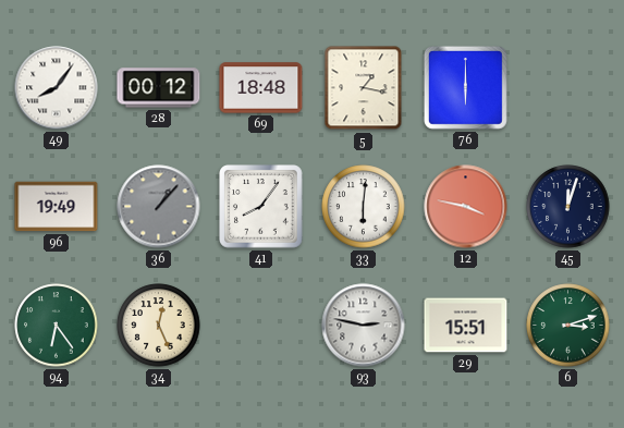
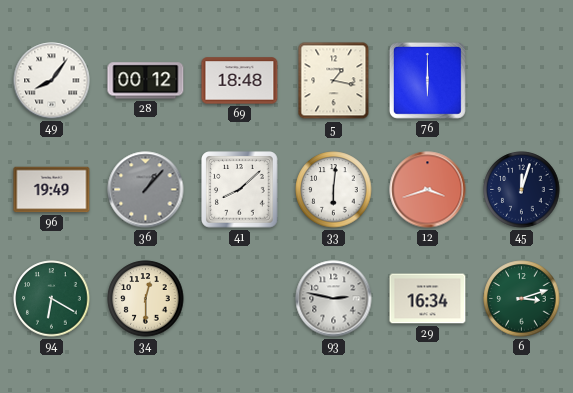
41: 8:06 -> 8:08 (240, 190)
12: 3:47 -> 3:42 (428, 190)
94: 6:24 -> 6:20 (52, 299)
34: 12:26 -> 12:30 (146, 299)
29: 15:51 -> 16:34 (428, 299)
